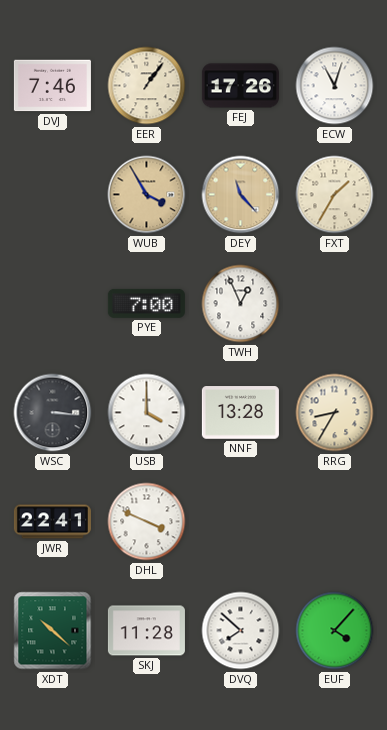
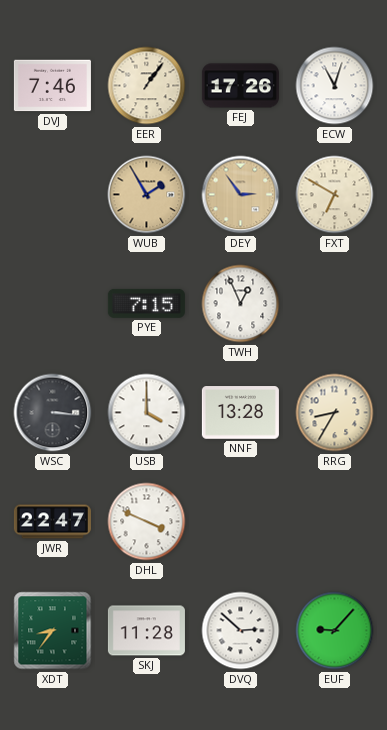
WUB: 3:55 -> 1:55 (147, 195)
DEY: 11:23 -> 2:54 (241, 195)
FXT: 1:35 -> 6:50 (335, 195)
PYE: 7:00 -> 7:15 (146, 303)
JWR: 22:41 -> 22:47 (52, 522)
XDT: 10:22 -> 8:36 (53, 631)
DVQ: 7:52 -> 2:52 (241, 631)
EUF: 4:07 -> 9:07 (335, 631)
